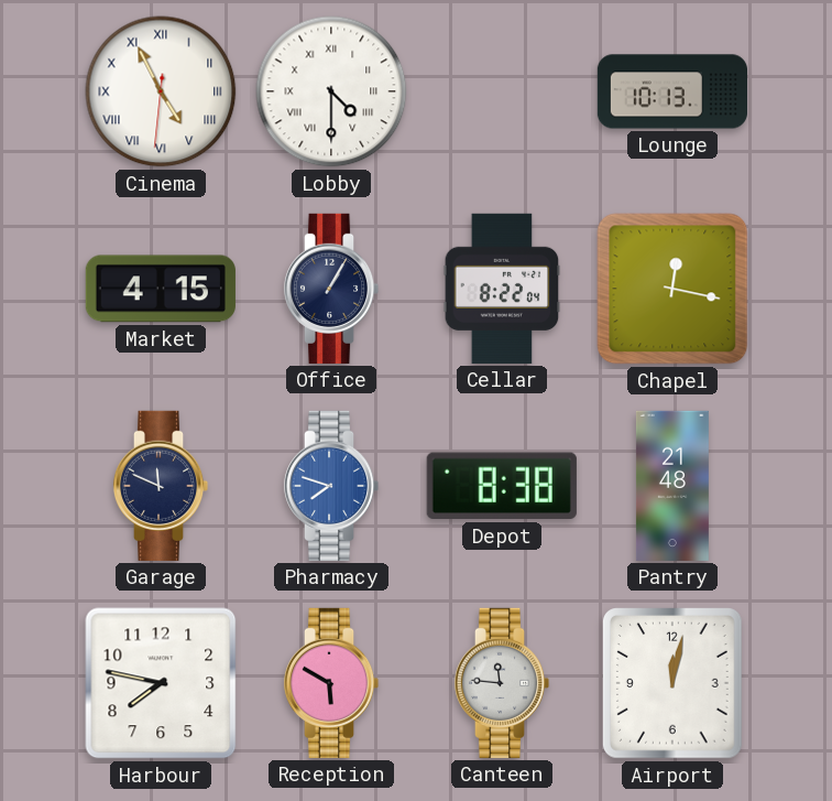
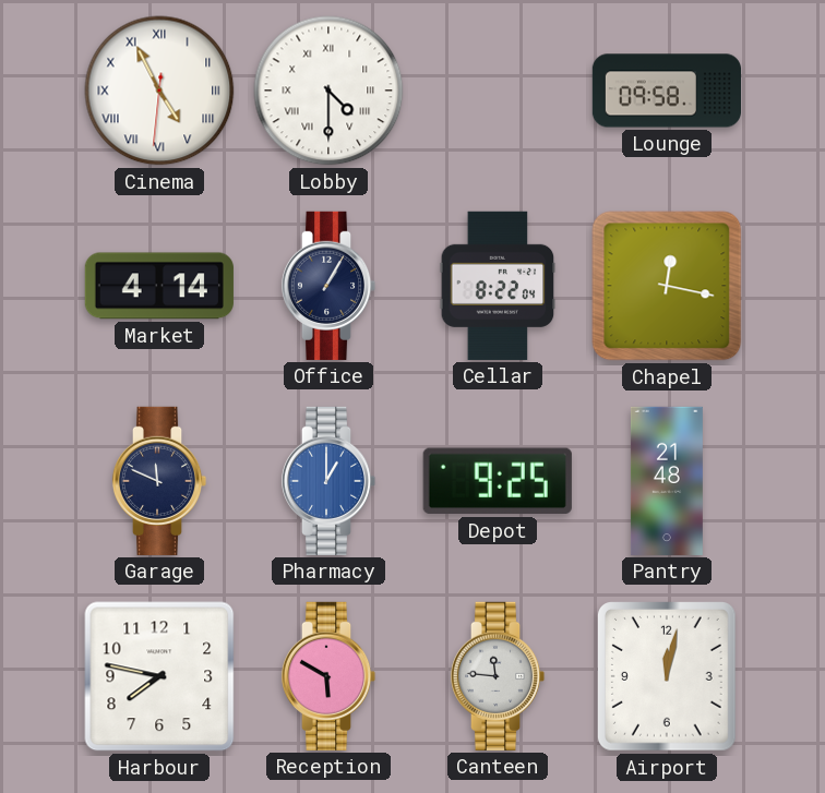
Lounge: 10:13 -> 09:58 (666, 91)
Market: 4:15 -> 4:14 (159, 286)
Pharmacy: 7:48 -> 1:00 (328, 481)
Depot: 8:38 -> 9:25 (498, 481)
